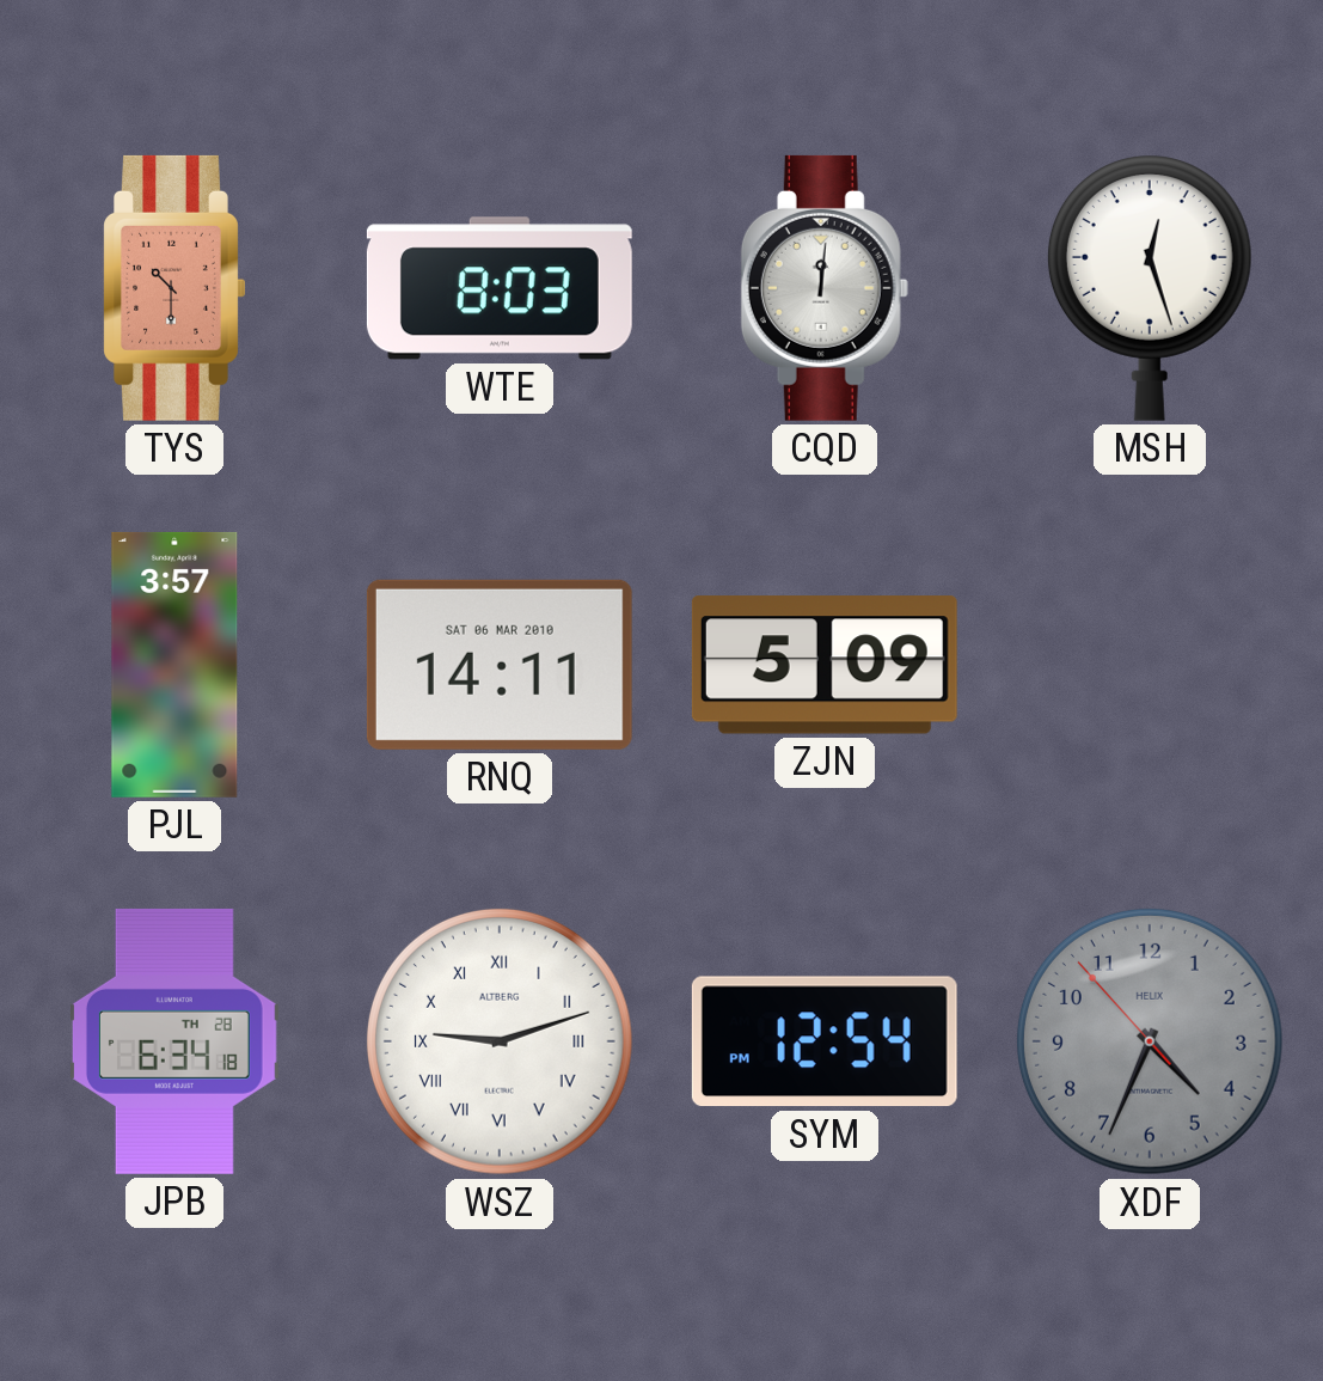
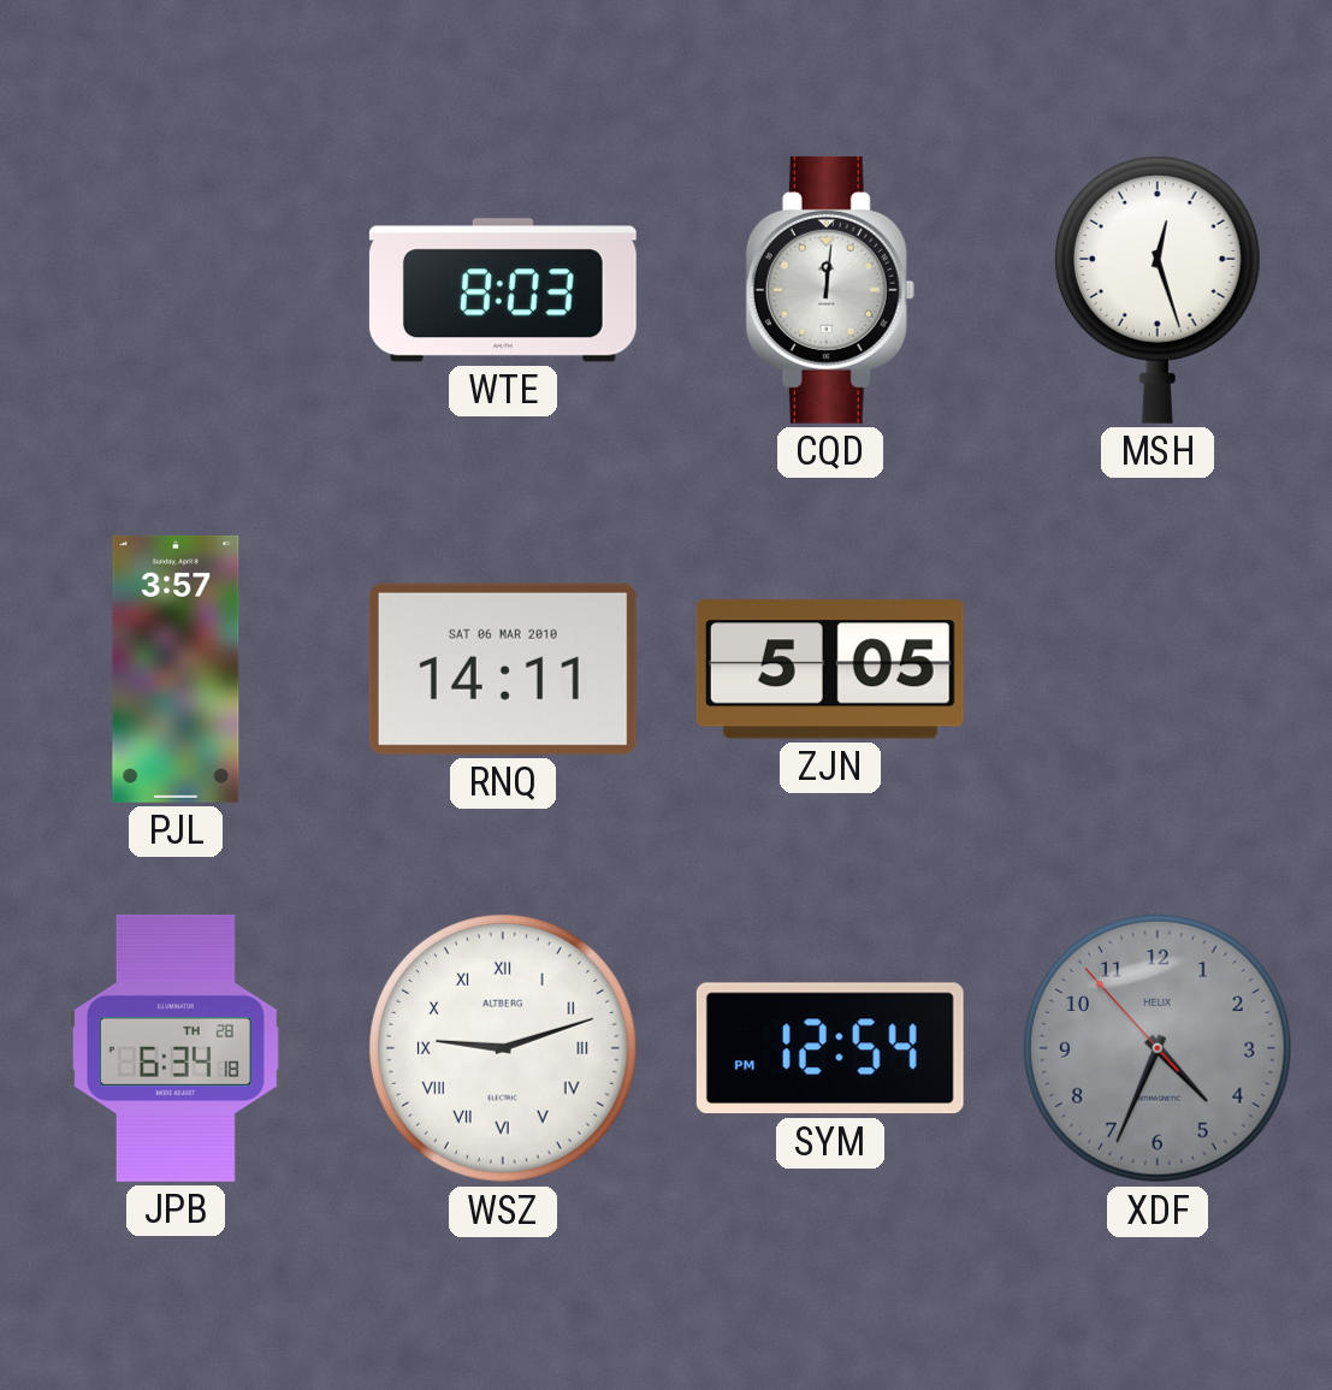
TYS: 10:30 -> none (174, 288)
ZJN: 5:09 -> 5:05 (830, 669)
